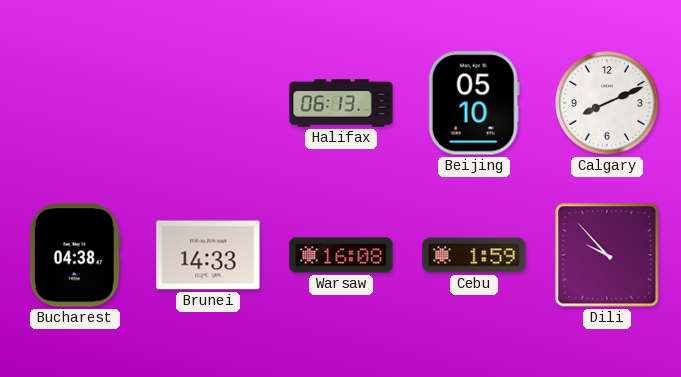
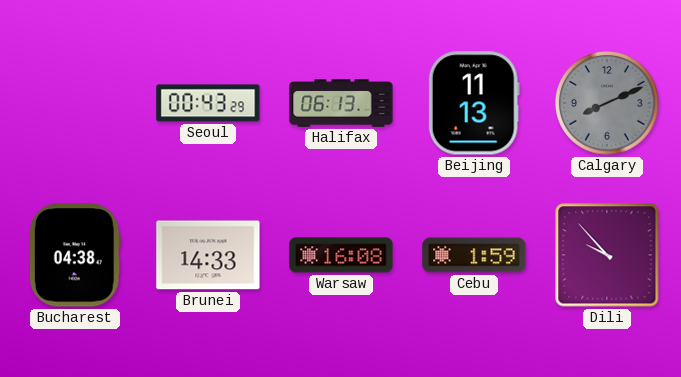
Seoul: none -> 00:43 (208, 103)
Beijing: 05:10 -> 11:13 (474, 103)
Calgary dial: white -> grey (607, 103)
